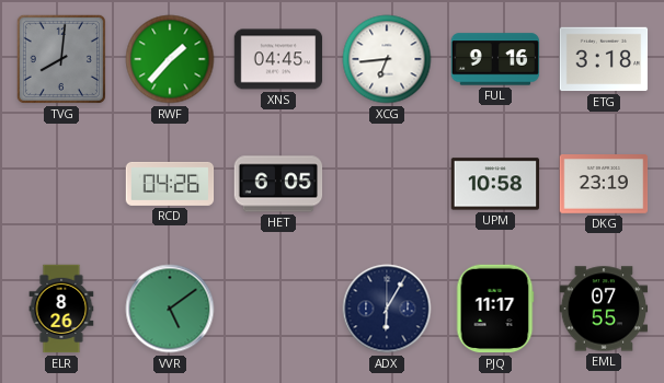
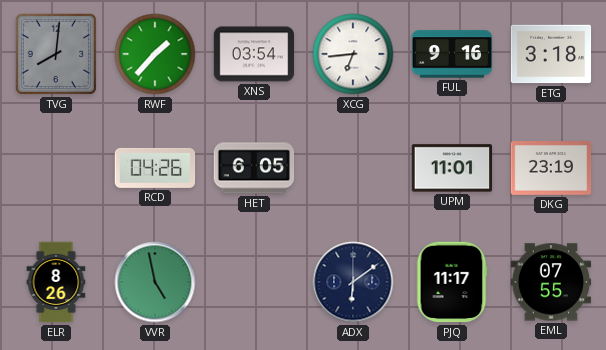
XNS: 04:45 -> 03:54 (254, 54)
UPM: 10:58 -> 11:01 (452, 168)
VVR: 5:09 -> 4:58 (155, 282)
ADX: 6:05 -> 6:09 (353, 282)
